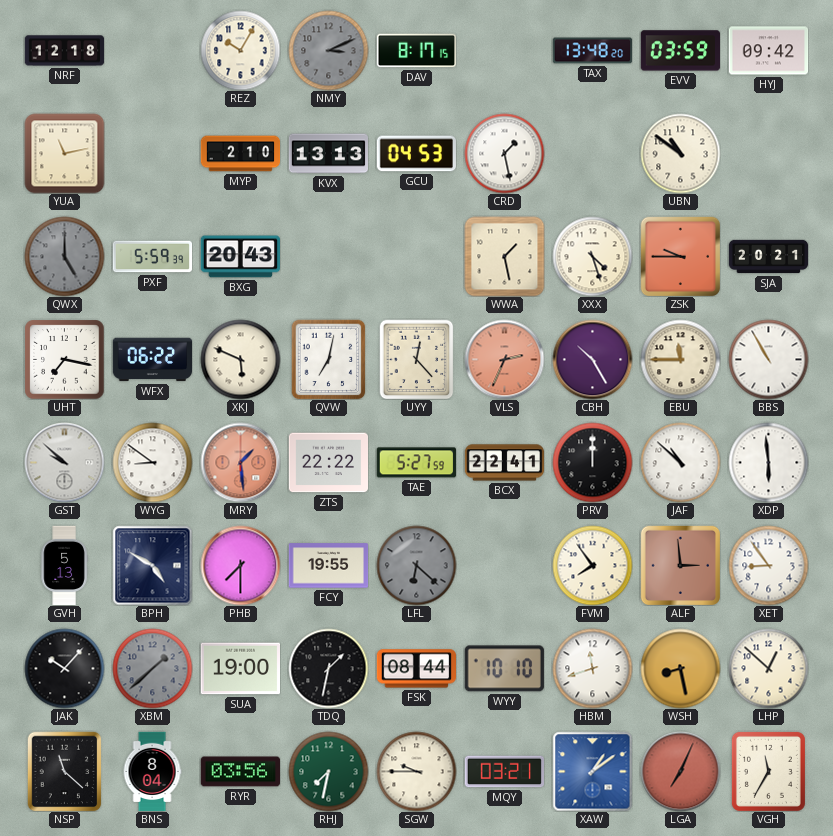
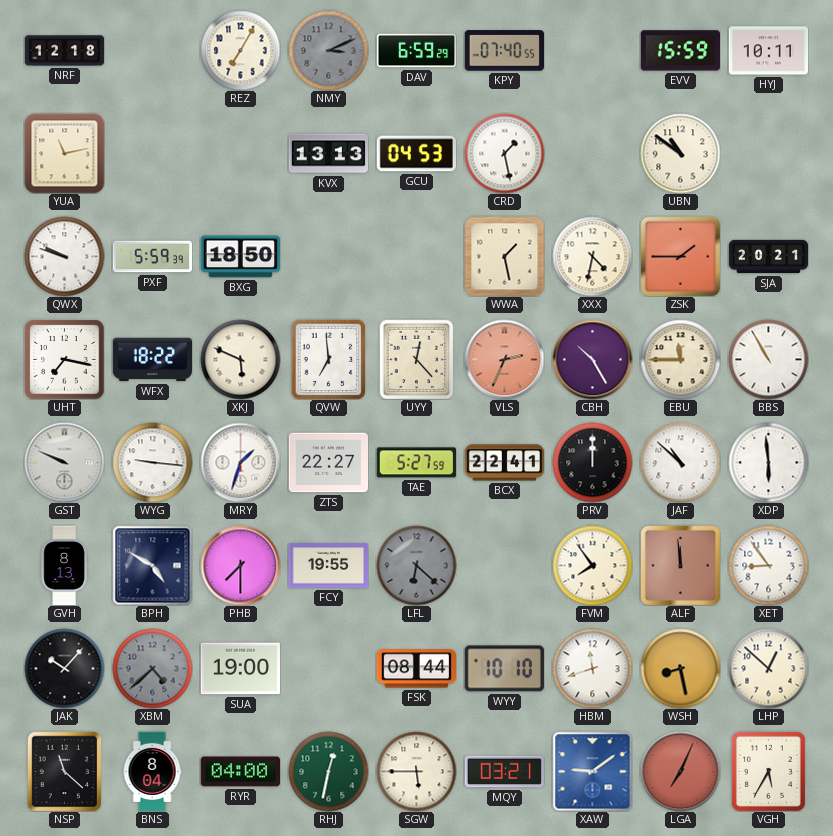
REZ: 10:05 -> 7:05 (240, 50)
DAV: 8:17 -> 6:59 (416, 51)
KPY: none -> 07:40 (504, 51)
TAX: 13:48 -> none (592, 51)
EVV: 03:59 -> 15:59 (680, 51)
HYJ: 09:42 -> 10:11 (768, 51)
MYP: 2:10 -> none (240, 154)
QWX: 5:00 -> 9:48 (64, 256)
QWX dial: grey -> white (64, 256)
BXG: 20:43 -> 18:50 (240, 257)
XXX: 4:27 -> 4:32 (592, 256)
ZSK: 9:45 -> 1:45 (680, 256)
WFX: 06:22 -> 18:22 (152, 360)
QVW: 7:02 -> 6:59 (329, 359)
GST: 9:52 -> 9:49 (64, 462)
WYG: 8:51 -> 9:16 (152, 462)
MRY: 1:29 -> 1:33 (240, 462)
MRY dial: salmon -> white (240, 462)
ZTS: 22:22 -> 22:27 (328, 463)
GVH: 5:13 -> 8:13 (64, 565)
ALF: 2:59 -> 11:59 (680, 565)
XBM: 1:38 -> 4:38 (152, 668)
TDQ: 1:32 -> none (328, 668)
RYR: 03:56 -> 04:00 (240, 772)
RHJ: 7:32 -> 12:32 (328, 771)
SGW: 9:45 -> 5:45 (416, 771)
XAW: 1:09 -> 9:09 (592, 771)
VGH: 11:35 -> 5:35 (768, 771)
